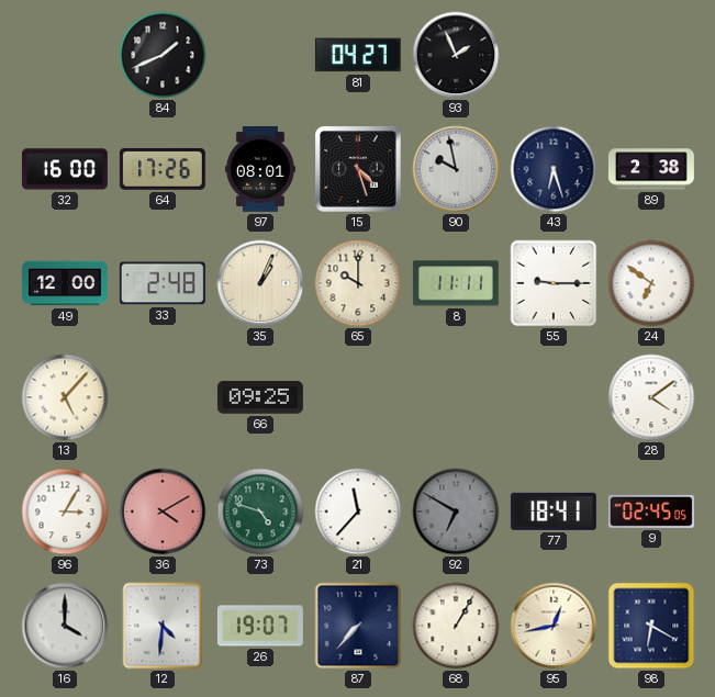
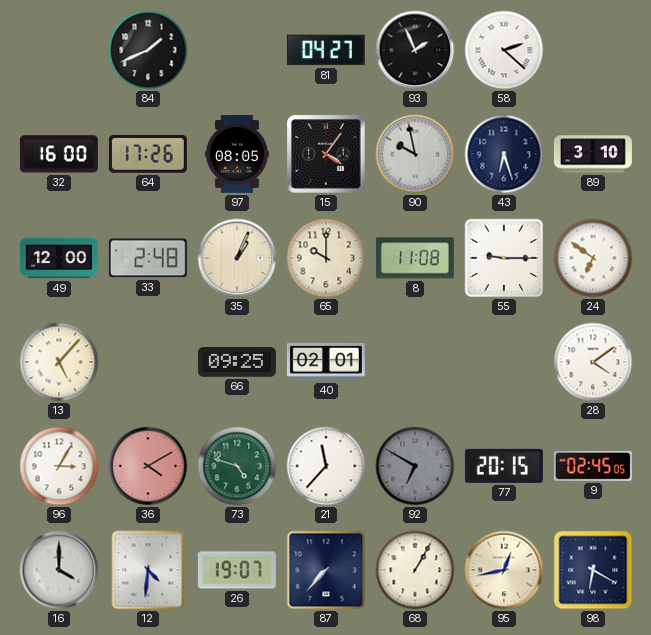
58: none -> 2:22 (504, 50)
97: 08:01 -> 08:05 (237, 154)
15: 4:27 -> 4:06 (326, 154)
89: 2:38 -> 3:10 (593, 154)
8: 11:11 -> 11:08 (415, 258)
40: none -> 02:01 (326, 362)
77: 18:41 -> 20:15 (504, 466)
